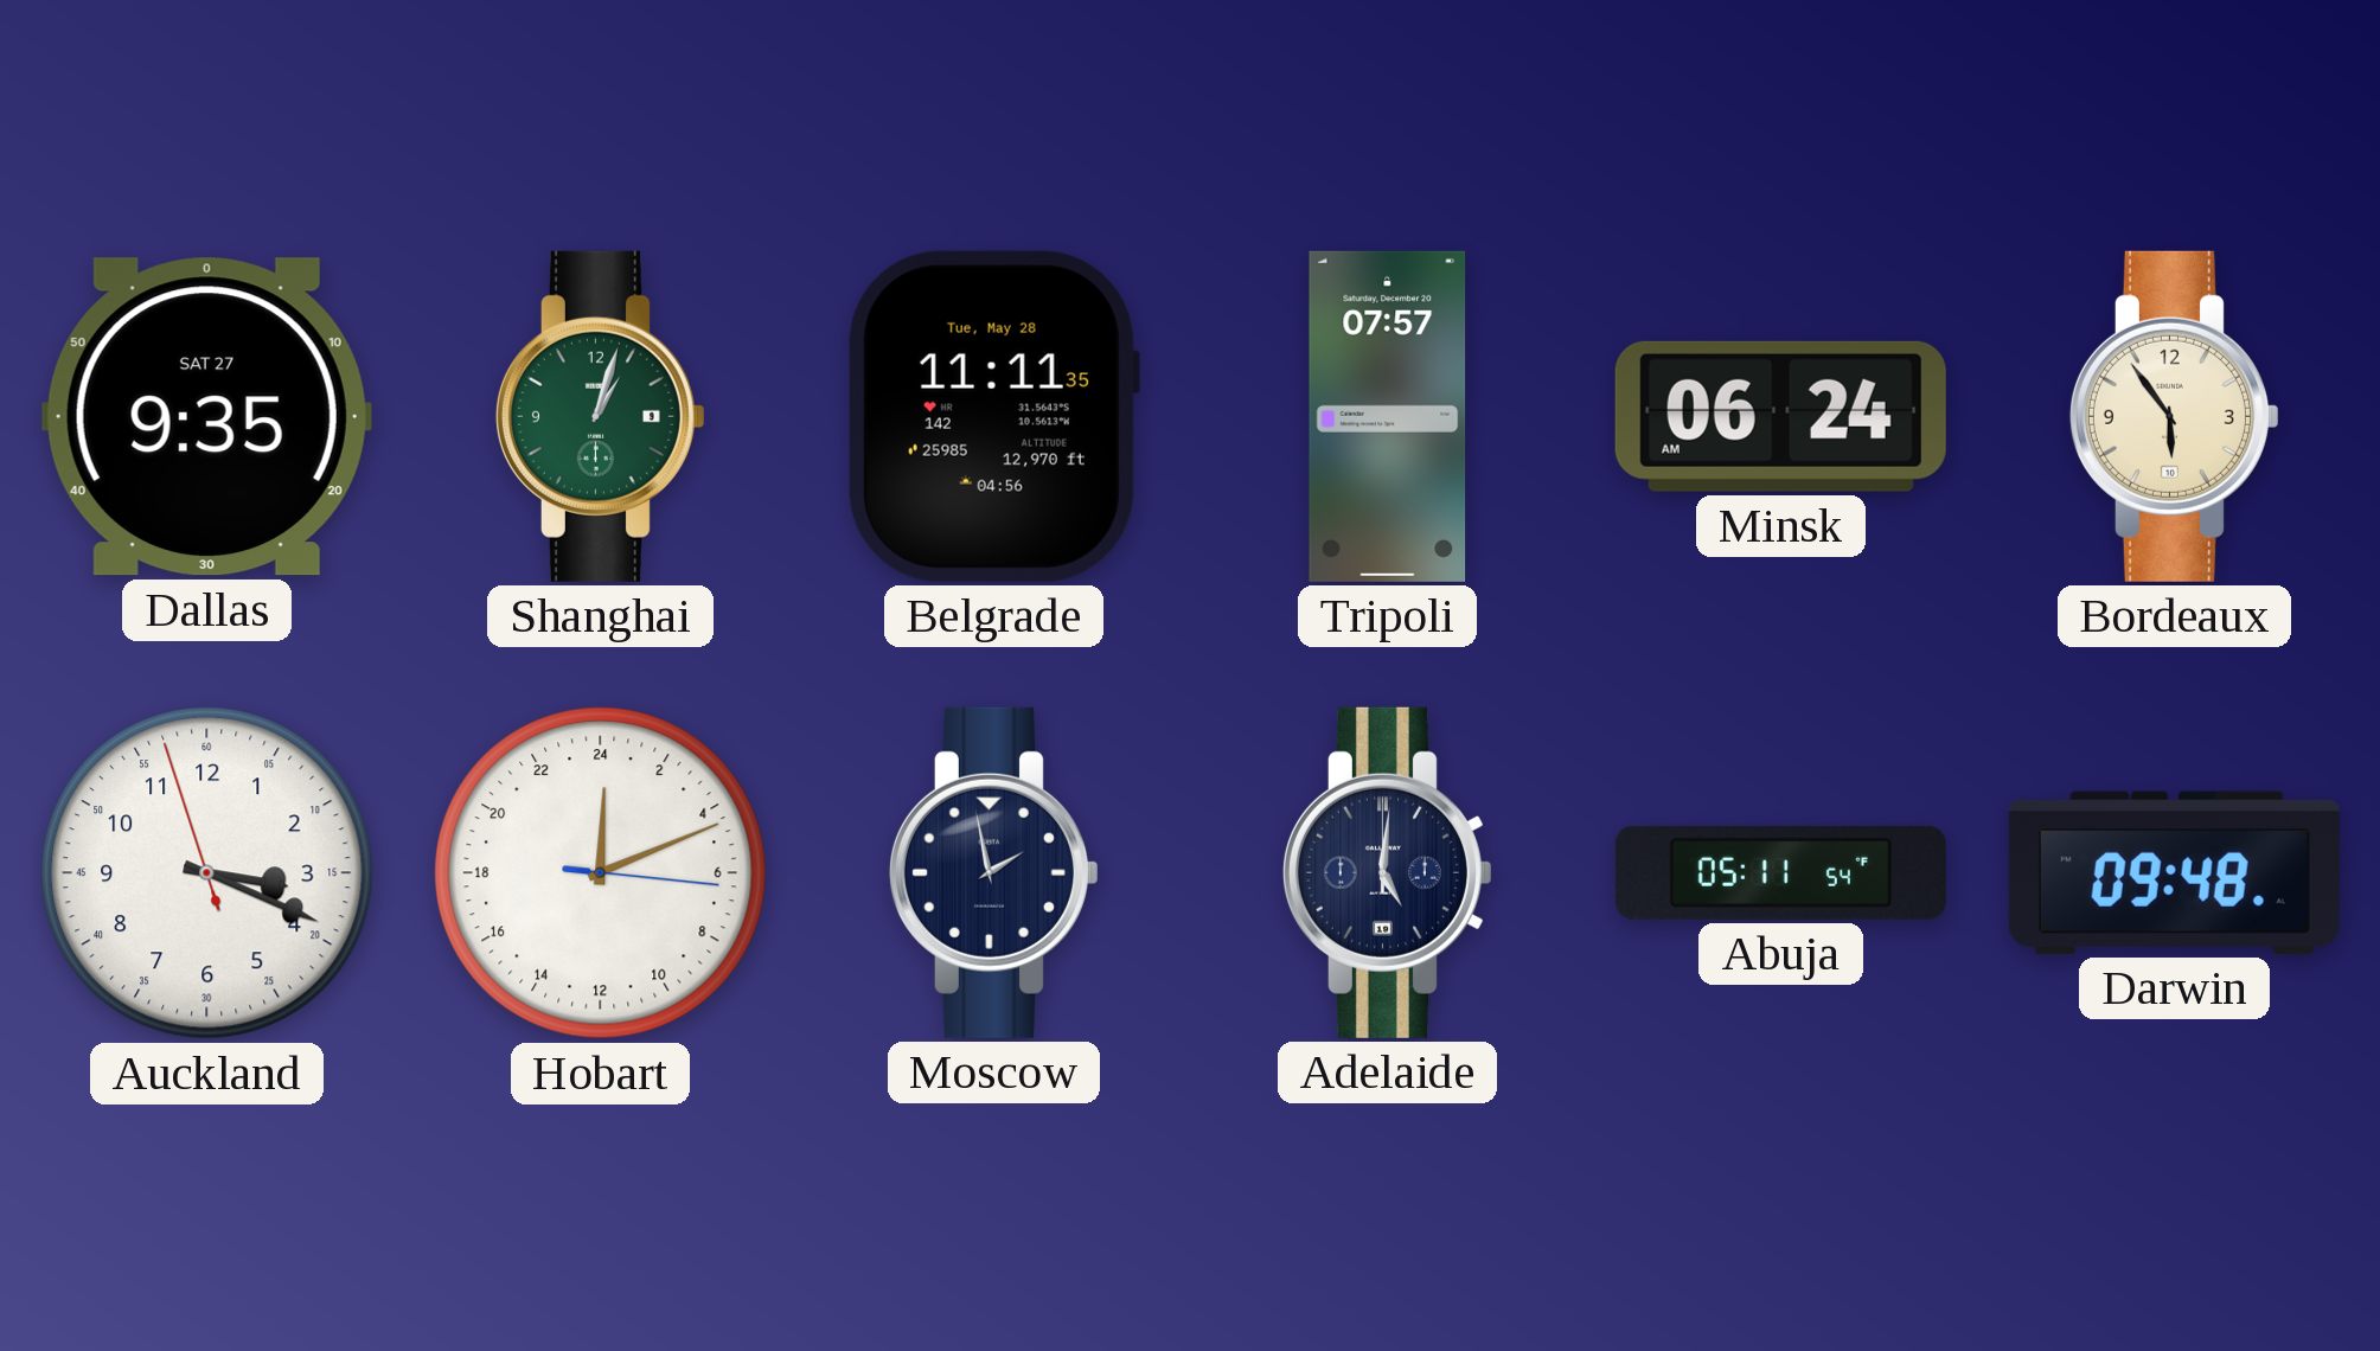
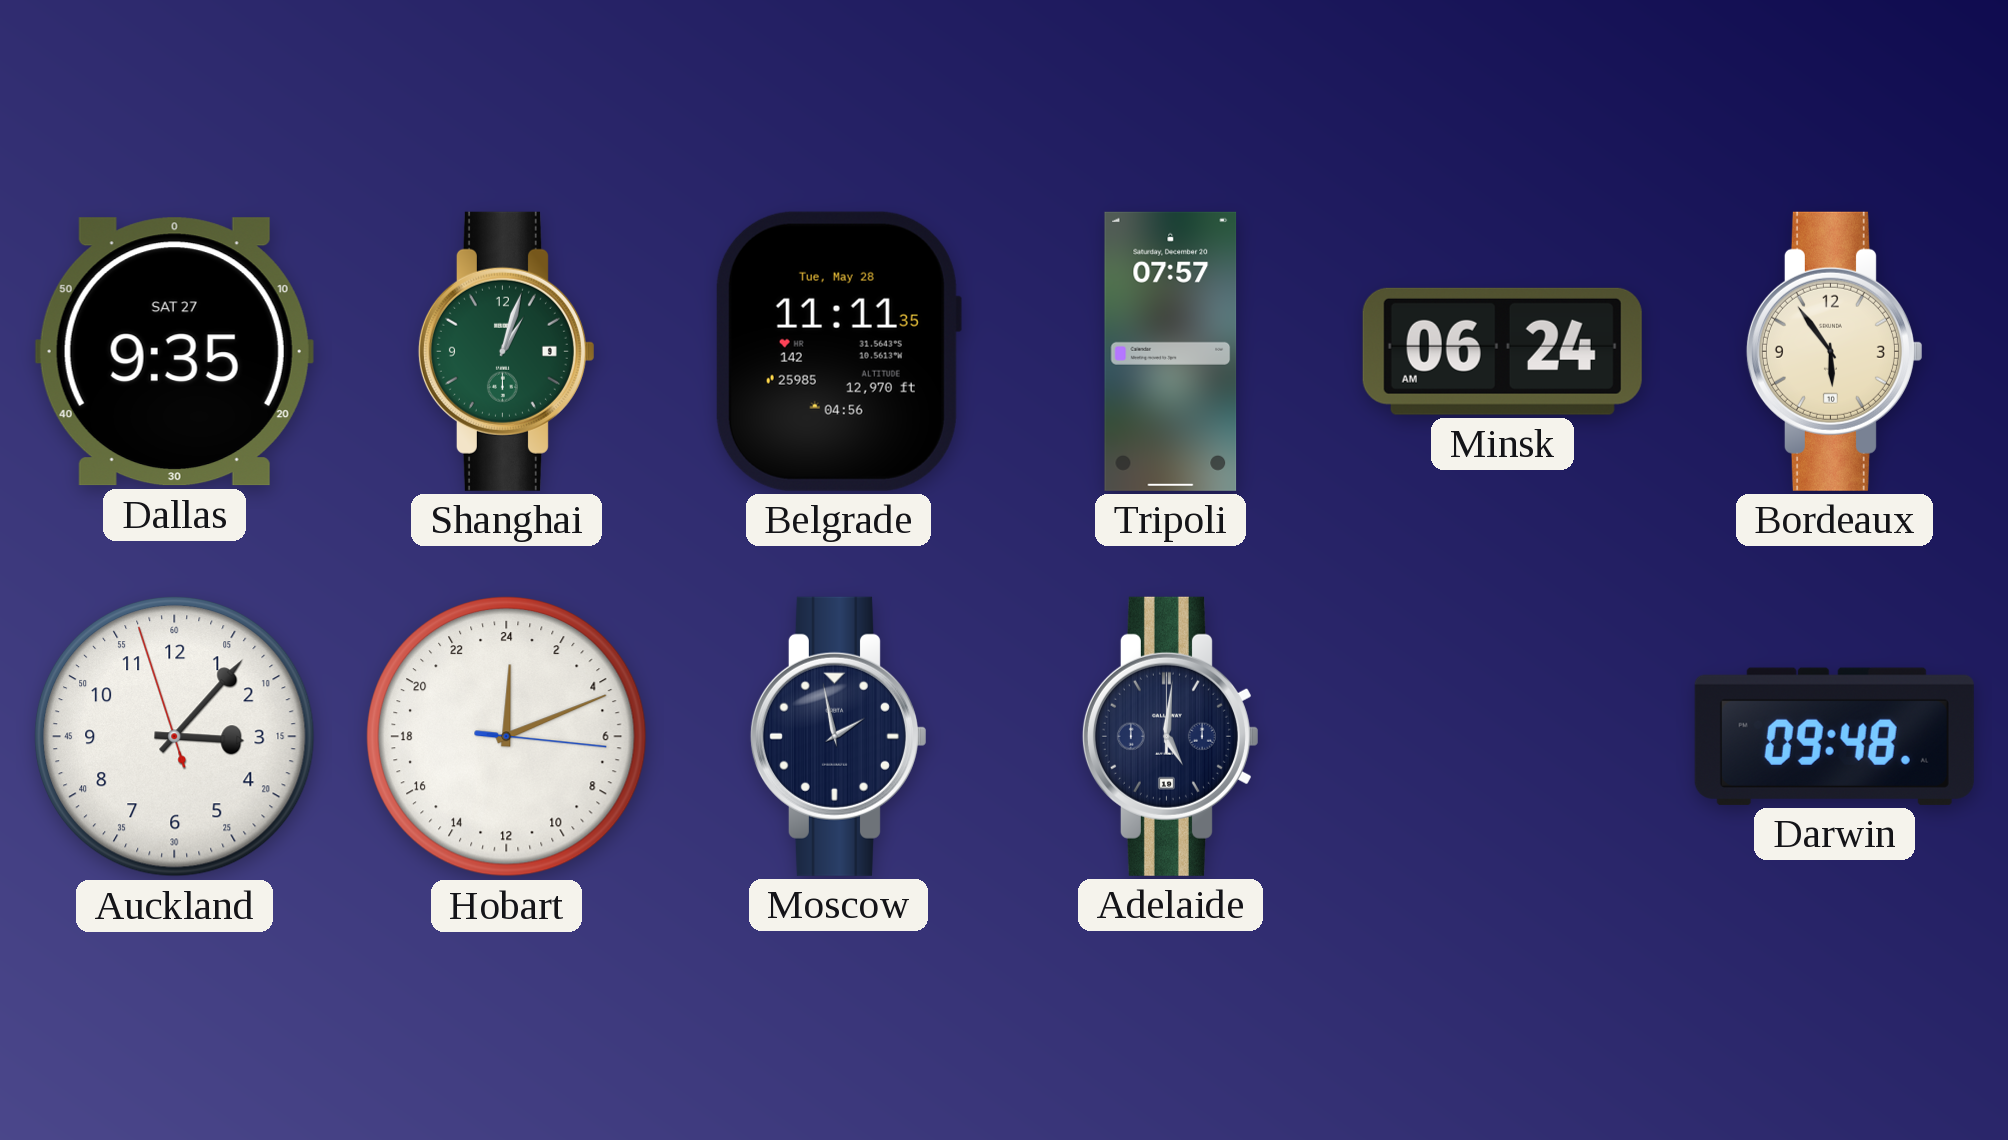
Auckland: 3:18 -> 3:06 (175, 737)
Abuja: 05:11 -> none (1780, 872)
